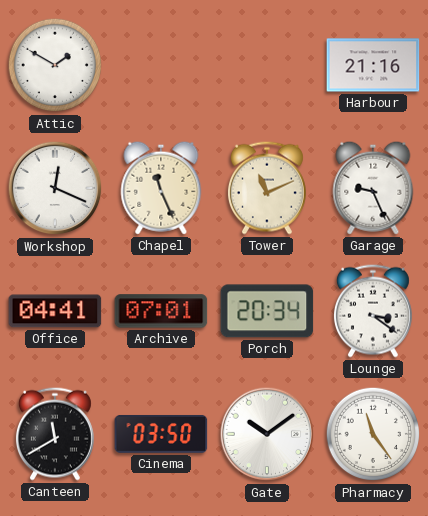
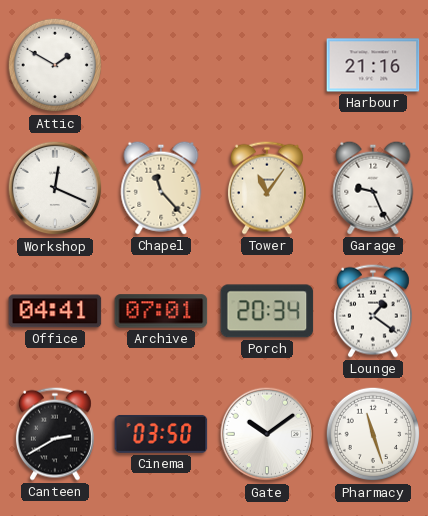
Chapel: 11:26 -> 11:23 (161, 188)
Tower: 11:11 -> 11:06 (267, 188)
Lounge: 3:21 -> 1:21 (373, 311)
Canteen: 11:40 -> 2:40 (55, 434)
Pharmacy: 11:24 -> 11:27 (373, 434)
